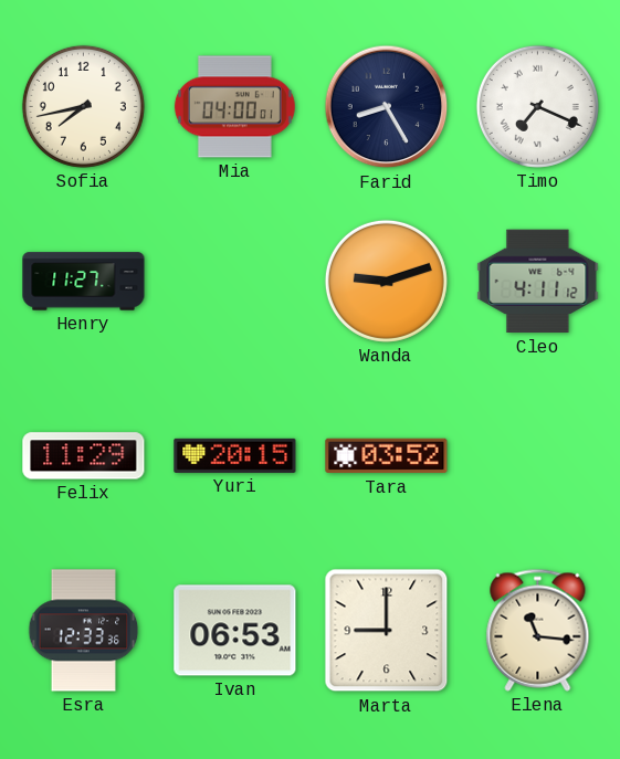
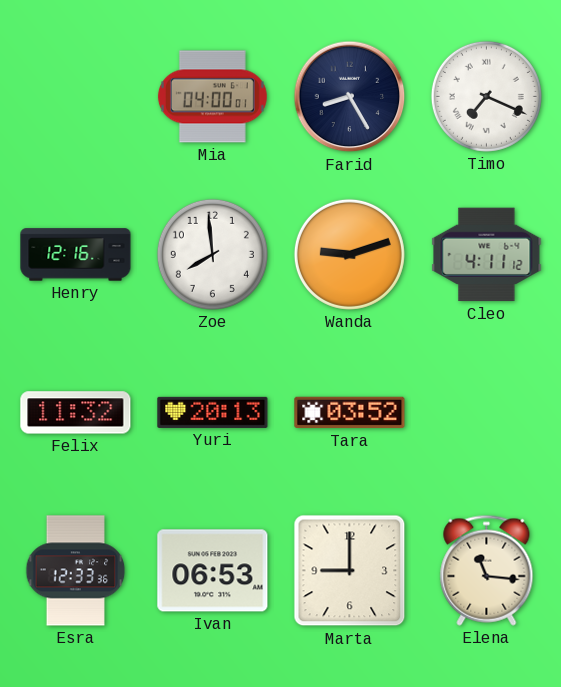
Sofia: 7:43 -> none (83, 106)
Henry: 11:27 -> 12:16 (76, 255)
Zoe: none -> 7:59 (212, 254)
Felix: 11:29 -> 11:32 (76, 413)
Yuri: 20:15 -> 20:13 (213, 412)
